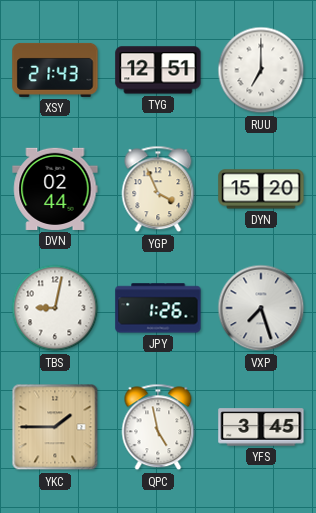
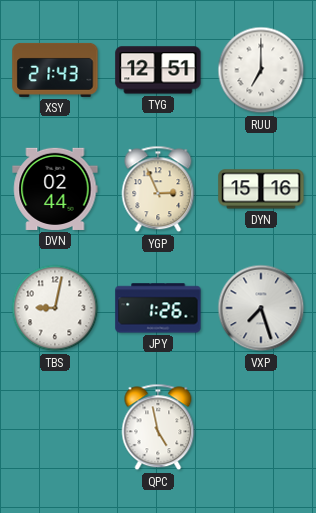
YGP: 3:56 -> 2:56 (158, 189)
DYN: 15:20 -> 15:16 (261, 189)
YKC: 1:45 -> none (55, 427)
YFS: 3:45 -> none (261, 427)
